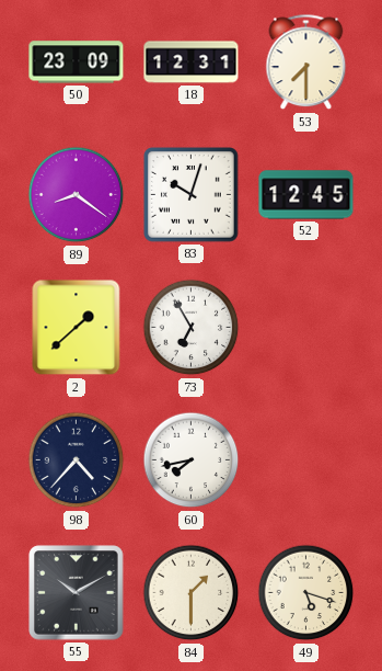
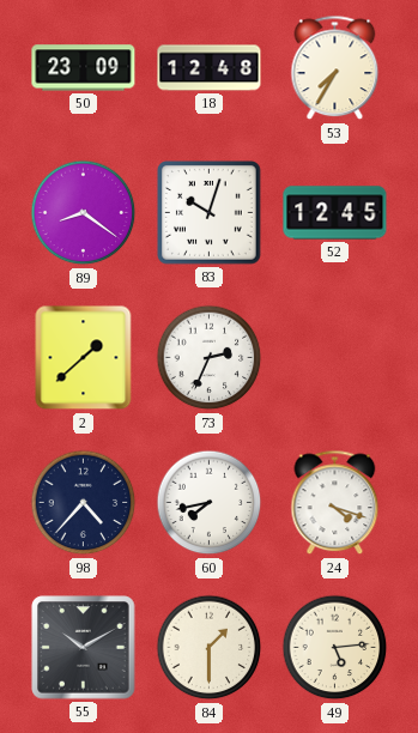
18: 12:31 -> 12:48 (210, 68)
53: 7:30 -> 7:35 (335, 68)
73: 6:55 -> 2:34 (210, 358)
24: none -> 4:18 (335, 503)
49: 5:18 -> 5:14 (335, 648)
